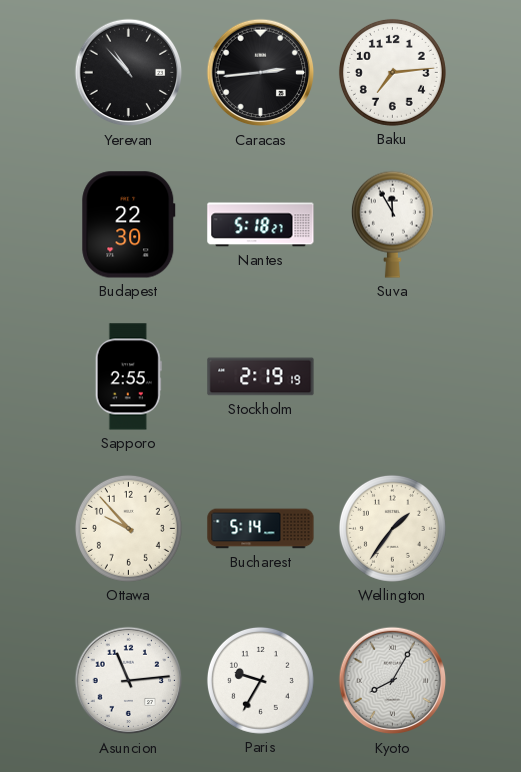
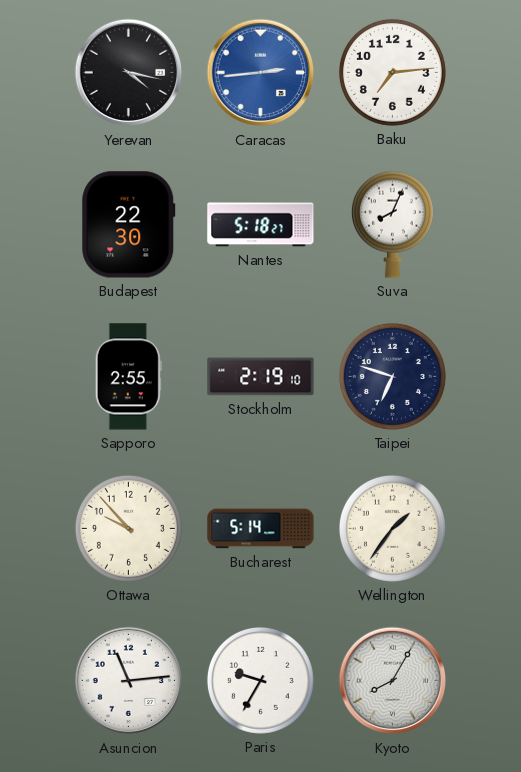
Yerevan: 10:53 -> 4:17 (129, 73)
Caracas dial: black -> blue (261, 73)
Suva: 11:55 -> 8:04 (392, 224)
Stockholm: 2:19:19 -> 2:19:10 (261, 377)
Taipei: none -> 6:48 (392, 376)
